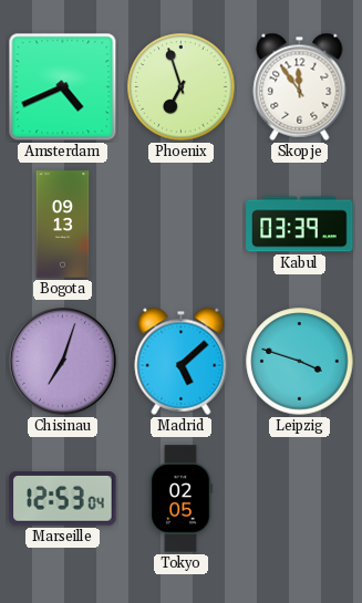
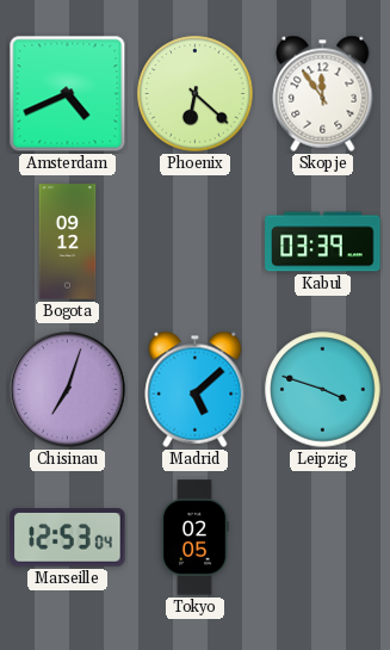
Phoenix: 6:57 -> 6:22 (196, 94)
Bogota: 09:13 -> 09:12 (68, 242)
